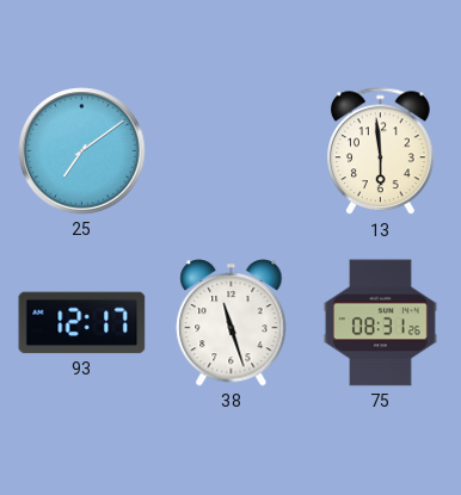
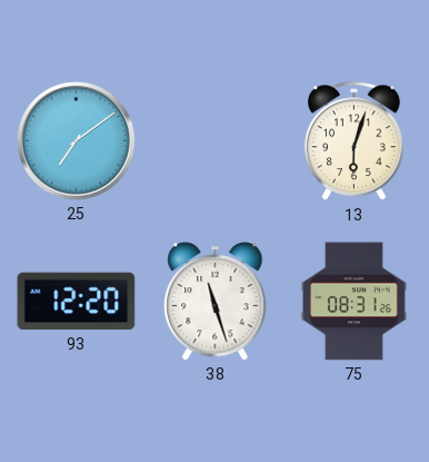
13: 5:59 -> 6:03 (355, 141)
93: 12:17 -> 12:20 (77, 302)
